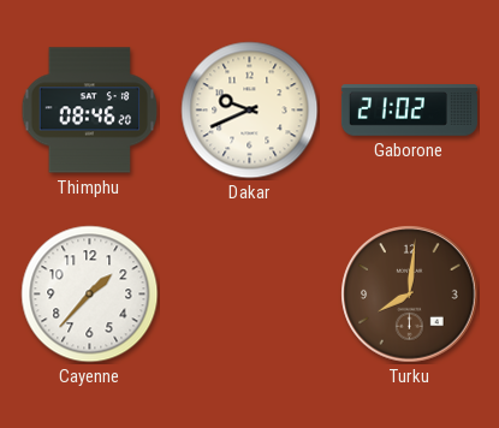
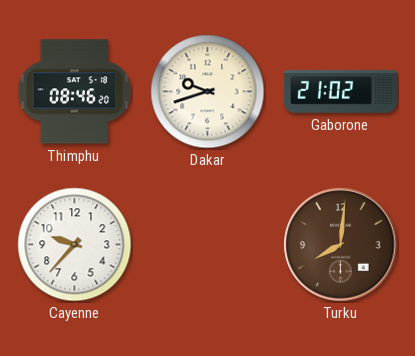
Dakar: 9:41 -> 9:42 (208, 92)
Cayenne: 1:37 -> 9:37 (75, 245)
